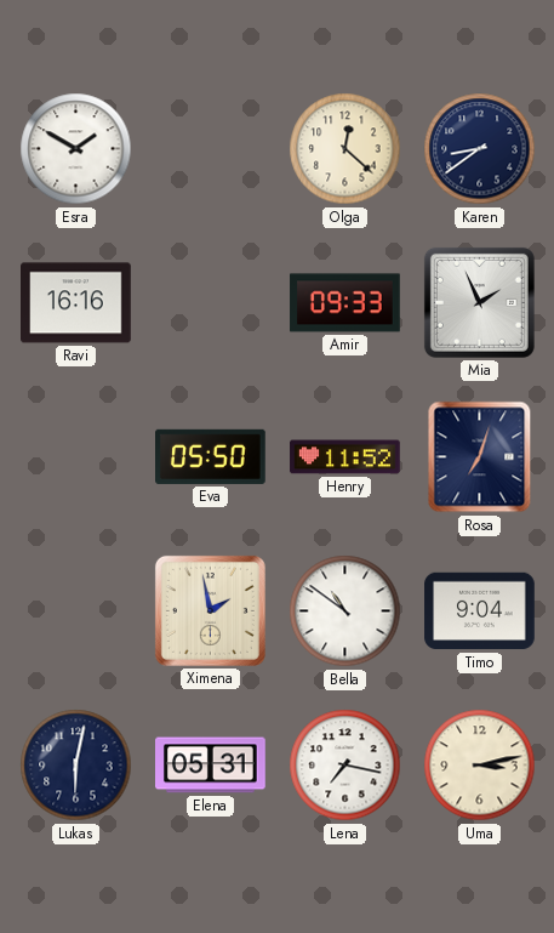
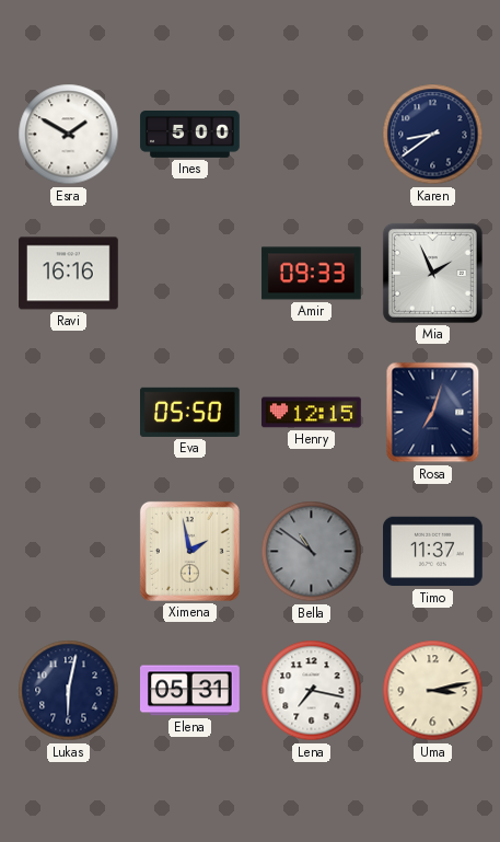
Ines: none -> 5:00 (190, 135)
Olga: 12:22 -> none (345, 149)
Henry: 11:52 -> 12:15 (312, 413)
Bella dial: white -> grey (312, 552)
Timo: 9:04 -> 11:37 (433, 552)
